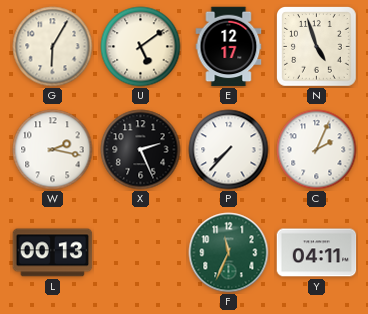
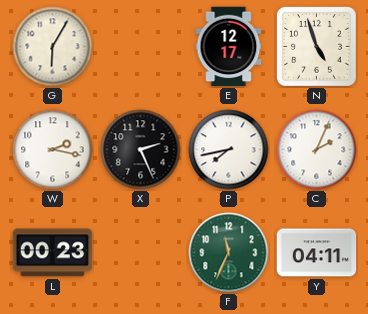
U: 5:09 -> none (141, 47)
P: 7:37 -> 7:43 (229, 150)
L: 00:13 -> 00:23 (53, 253)
